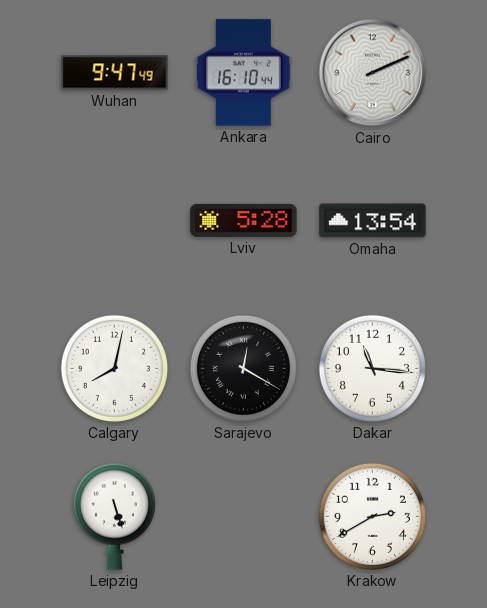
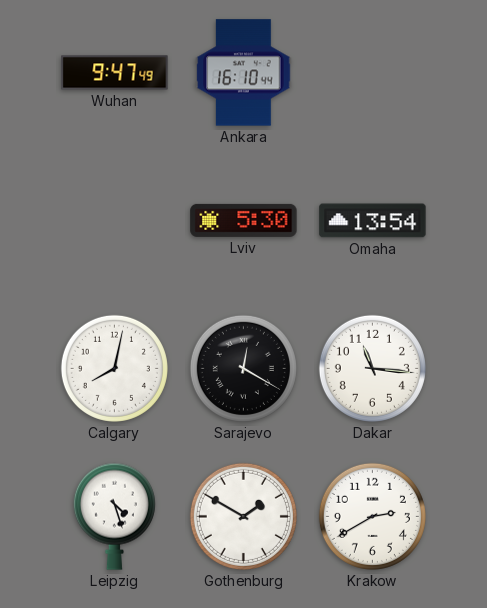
Cairo: 2:11 -> none (373, 73)
Lviv: 5:28 -> 5:30 (244, 220)
Leipzig: 5:27 -> 4:27 (114, 516)
Gothenburg: none -> 1:50 (243, 516)
